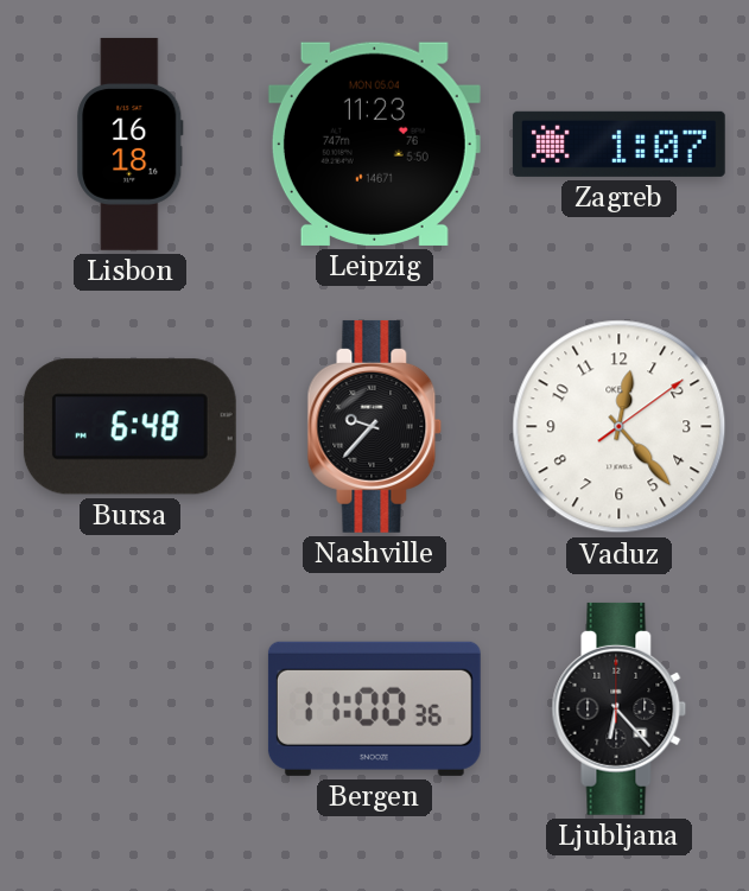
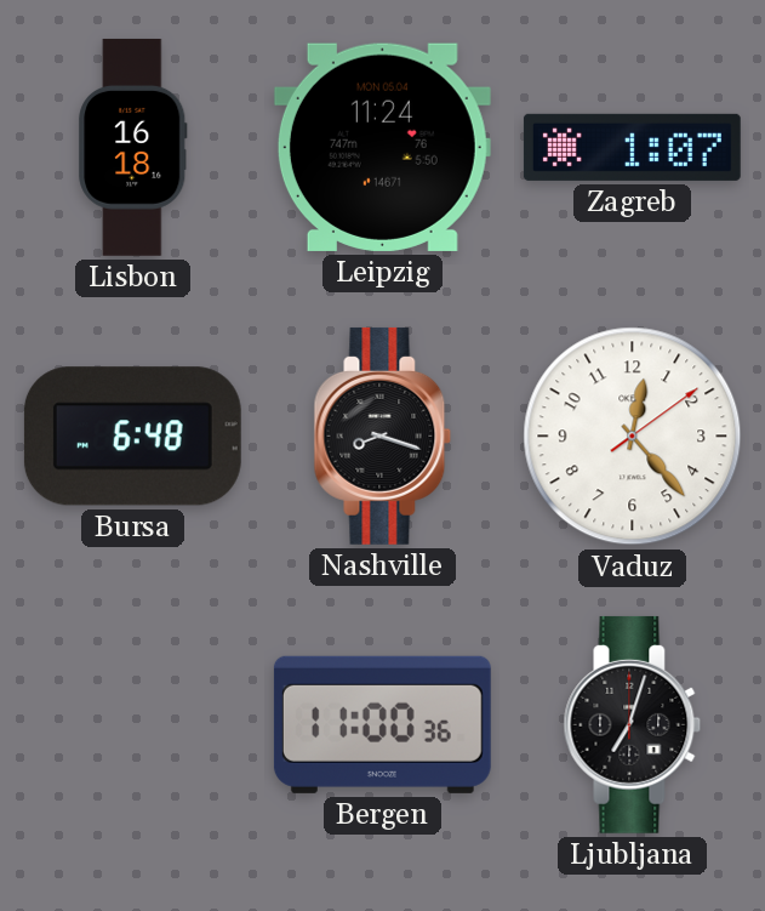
Leipzig: 11:23 -> 11:24 (382, 147)
Nashville: 9:37 -> 8:18 (383, 435)
Ljubljana: 6:23 -> 7:03 (633, 724)
